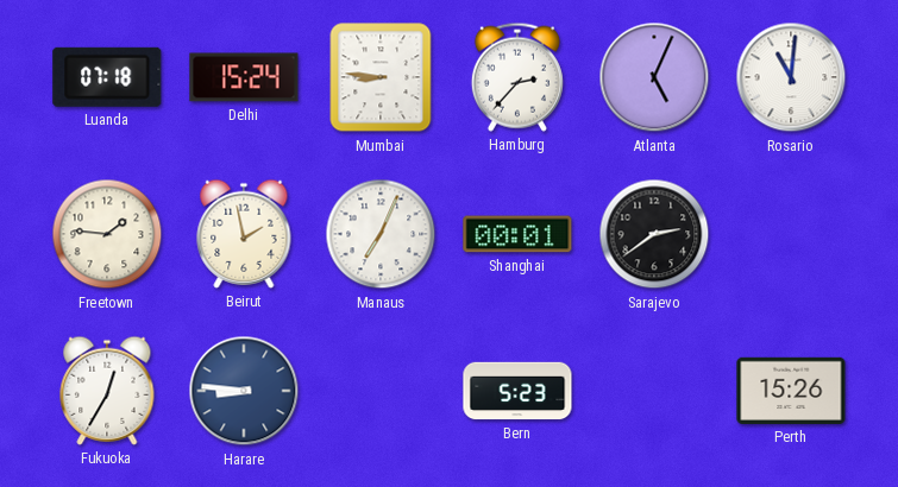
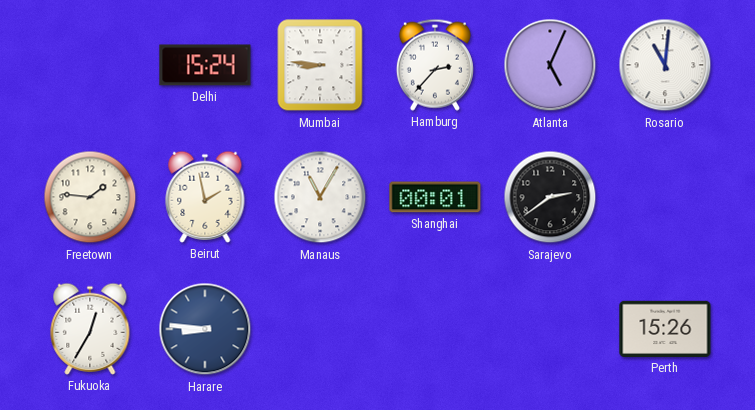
Luanda: 07:18 -> none (107, 77)
Manaus: 7:04 -> 11:05 (320, 197)
Bern: 5:23 -> none (517, 391)
